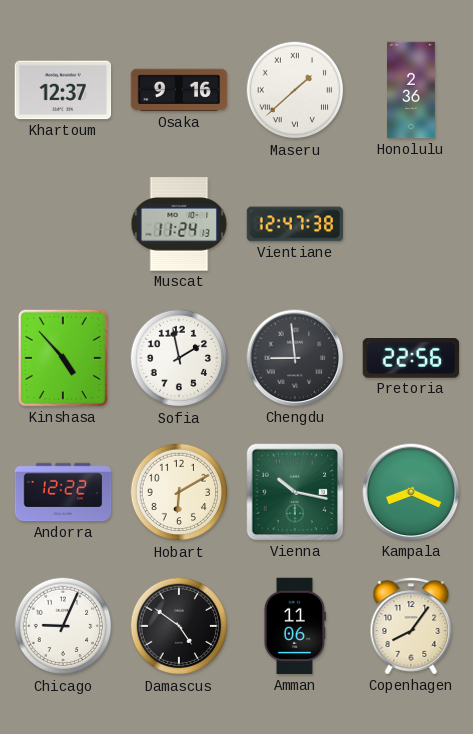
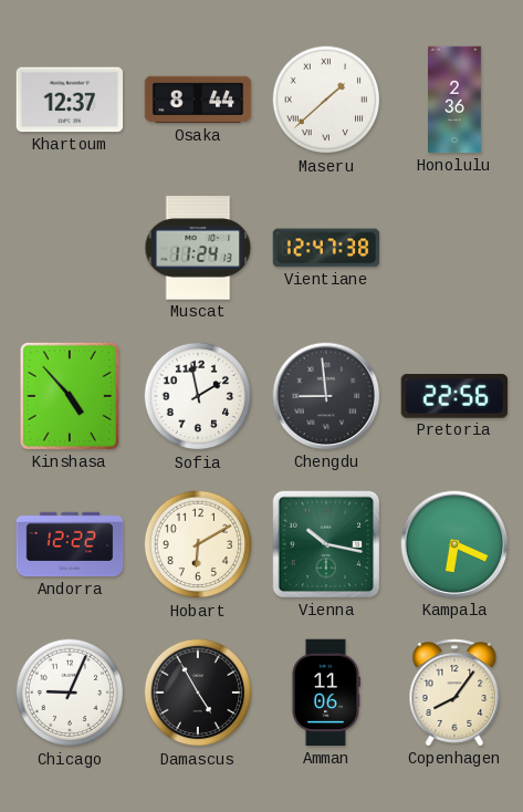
Osaka: 9:16 -> 8:44 (198, 100)
Kampala: 8:19 -> 6:19 (454, 544)
Damascus: 4:51 -> 4:55 (198, 693)
